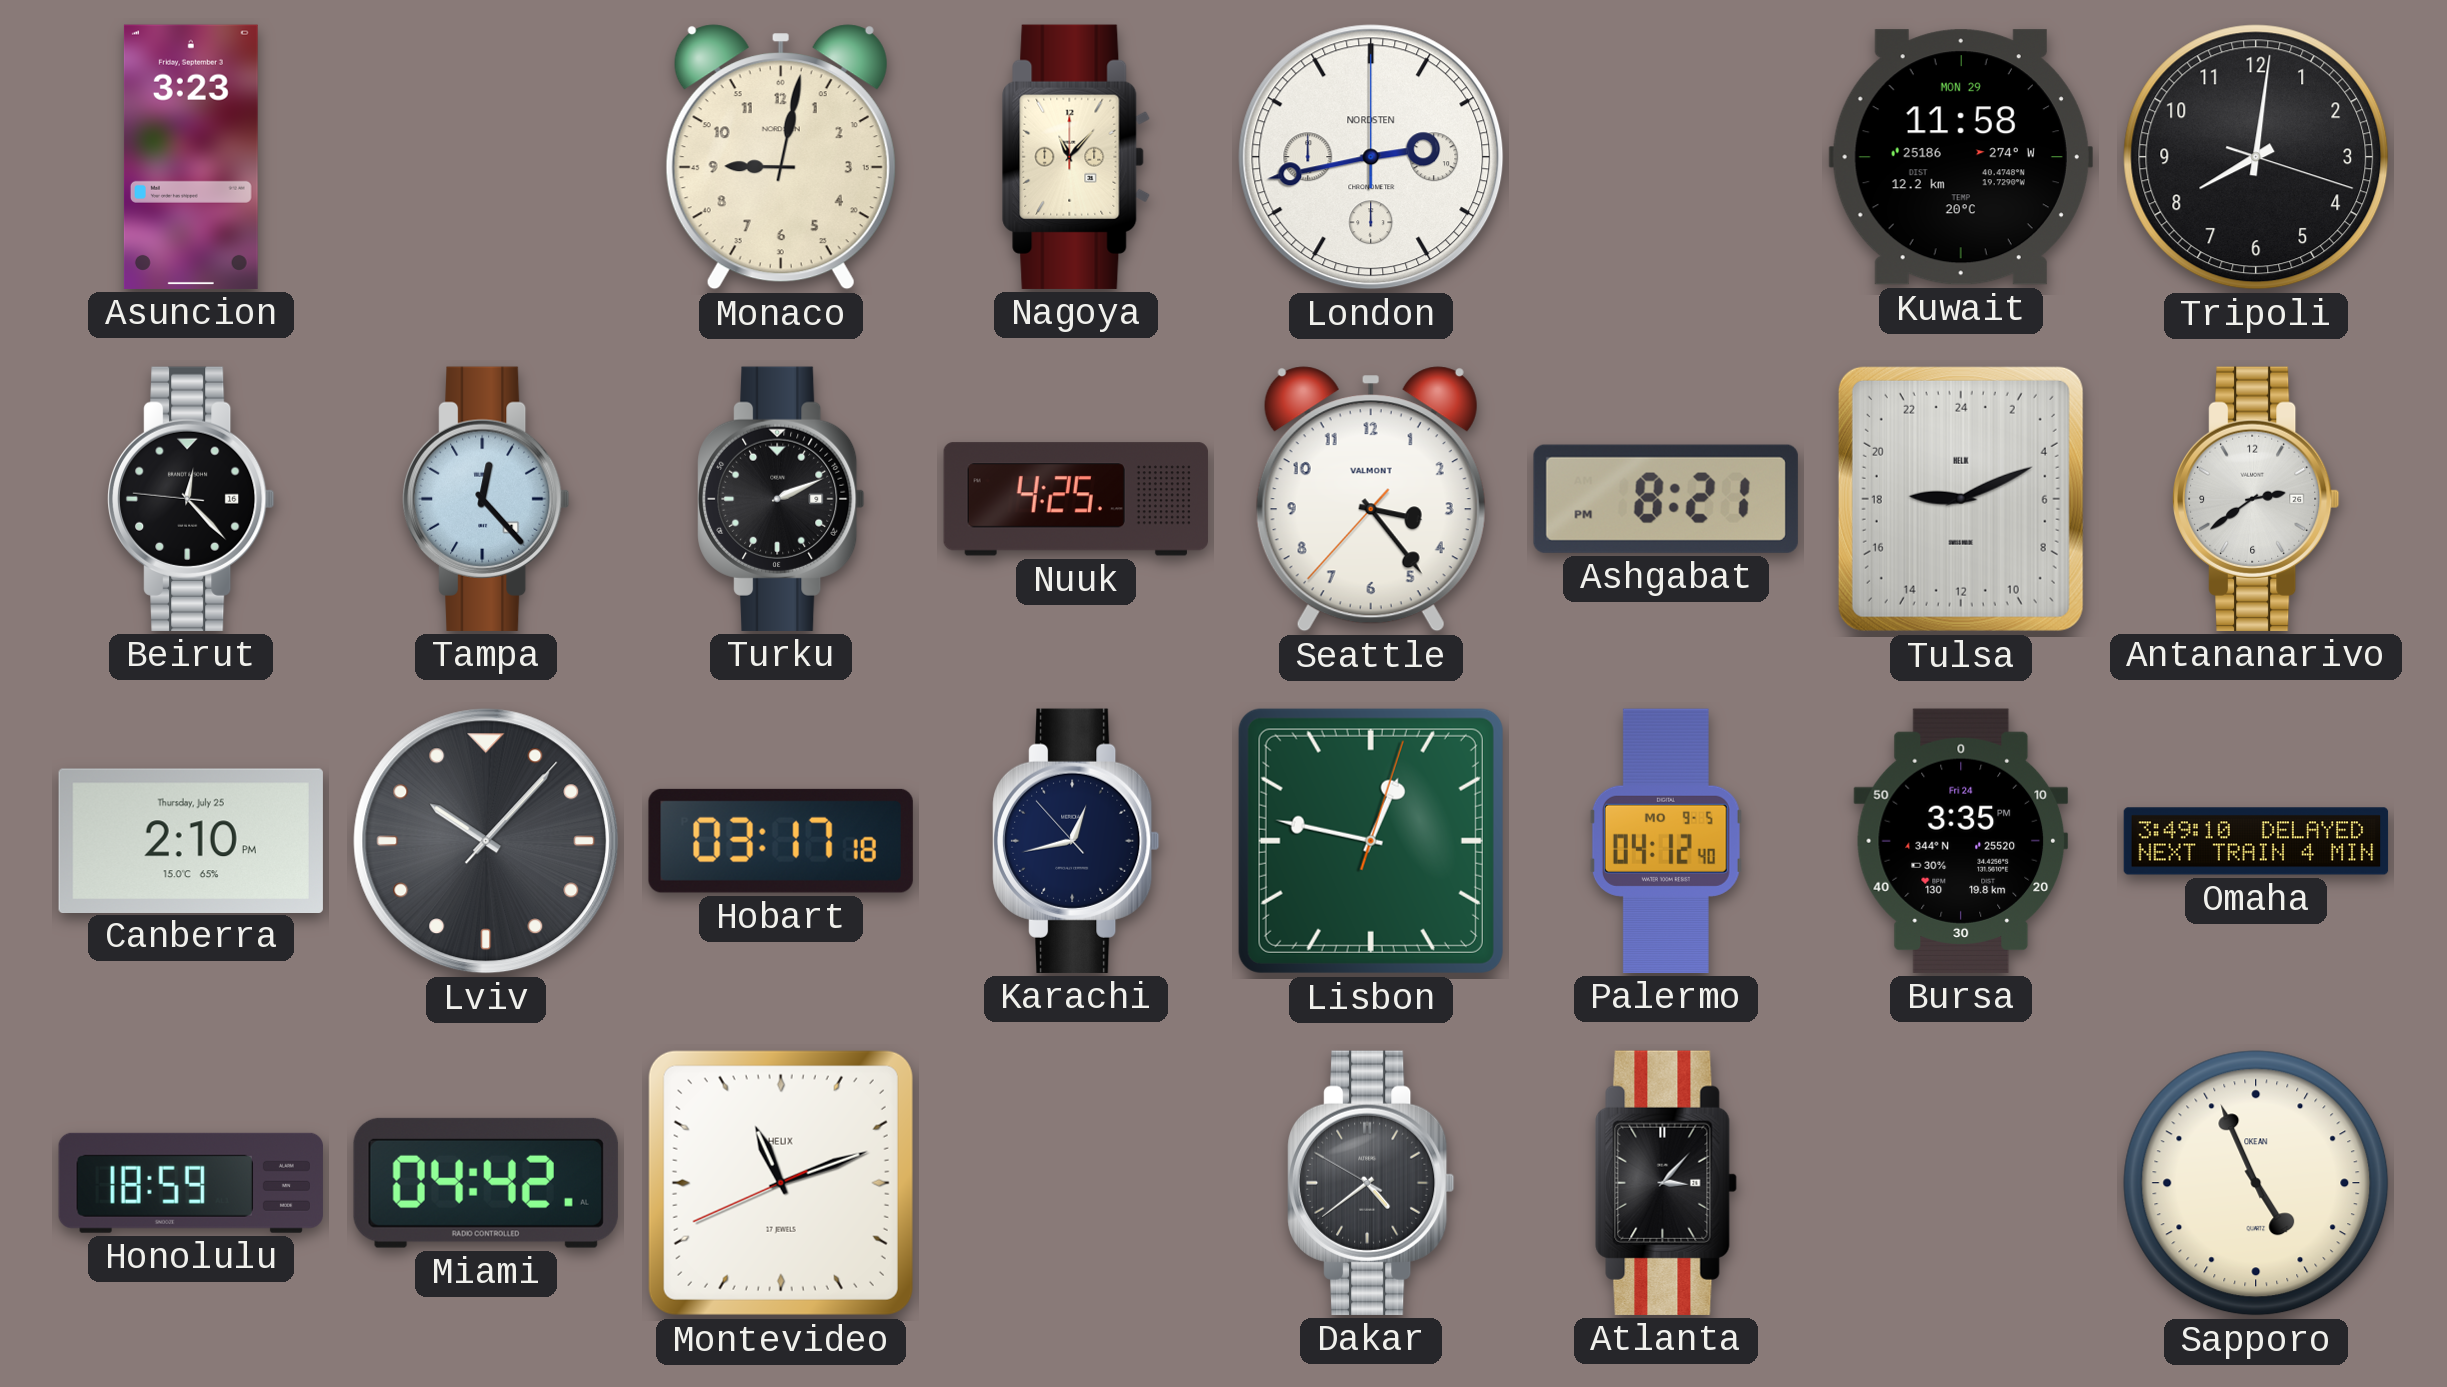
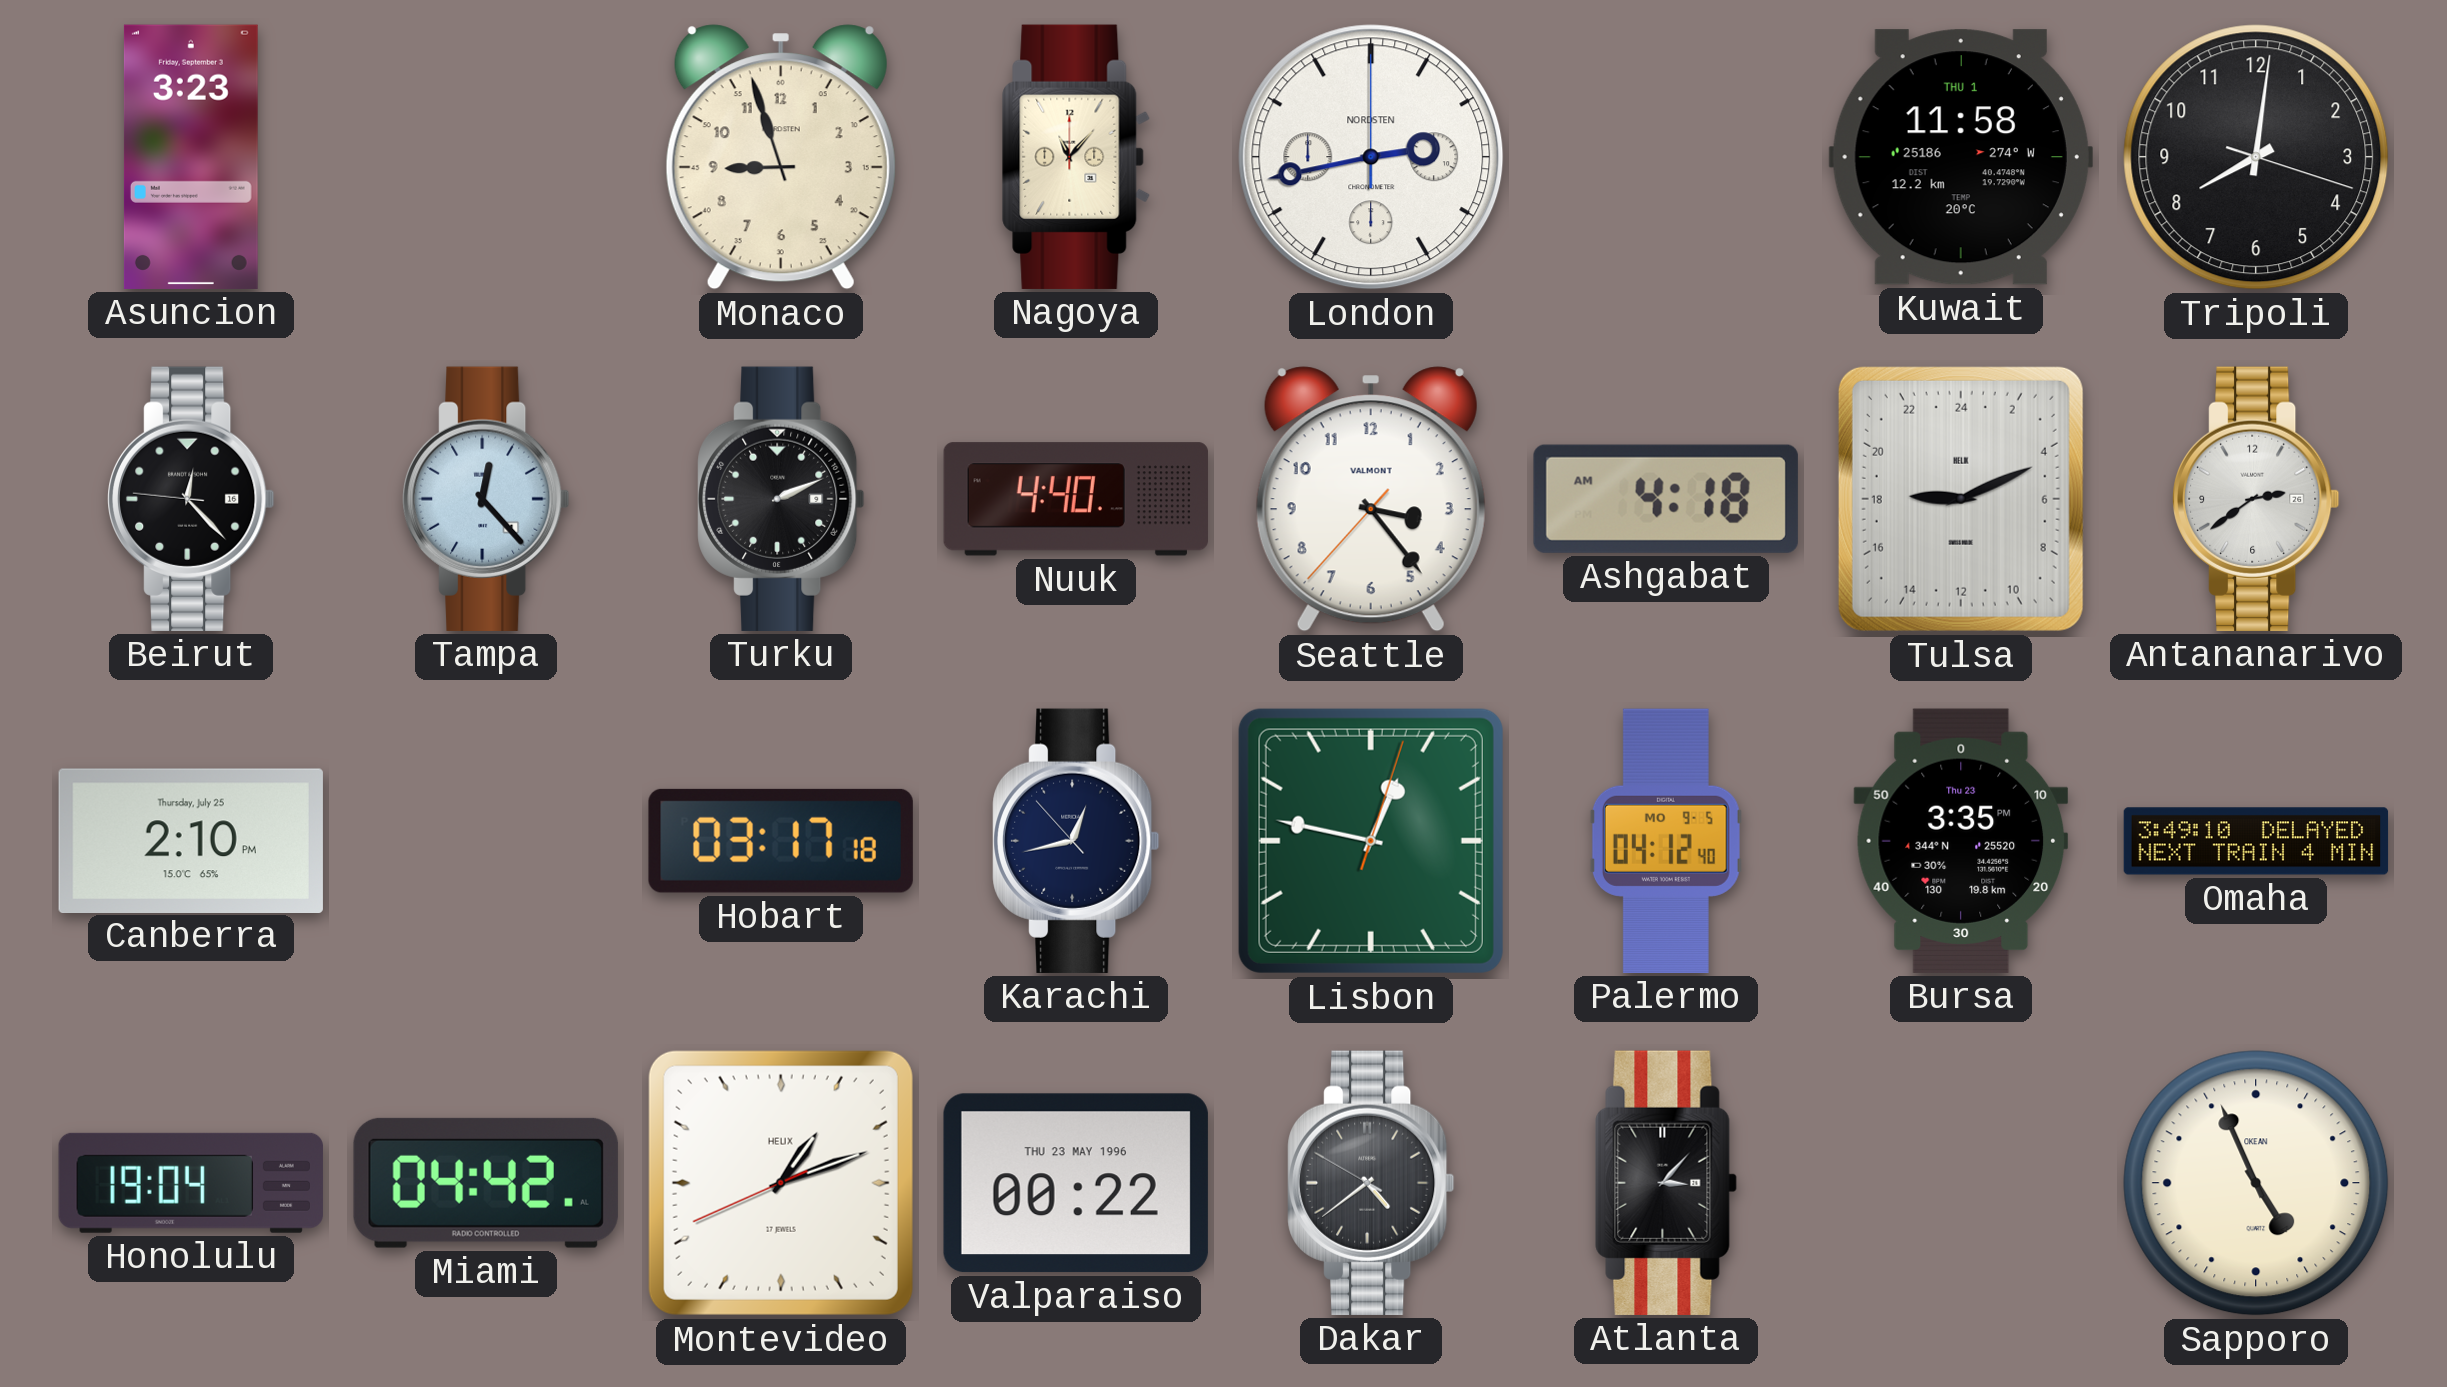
Monaco: 9:02 -> 8:57 (781, 157)
Kuwait date: MON 29 -> THU 1 (1961, 157)
Nuuk: 4:25 -> 4:40 (1076, 499)
Ashgabat: 8:21 -> 4:18 (1666, 499)
Lviv: 10:07 -> none (486, 841)
Bursa date: Fri 24 -> Thu 23 (1961, 841)
Honolulu: 18:59 -> 19:04 (191, 1183)
Montevideo: 11:11 -> 1:11 (781, 1183)
Valparaiso: none -> 00:22 (1076, 1183)
